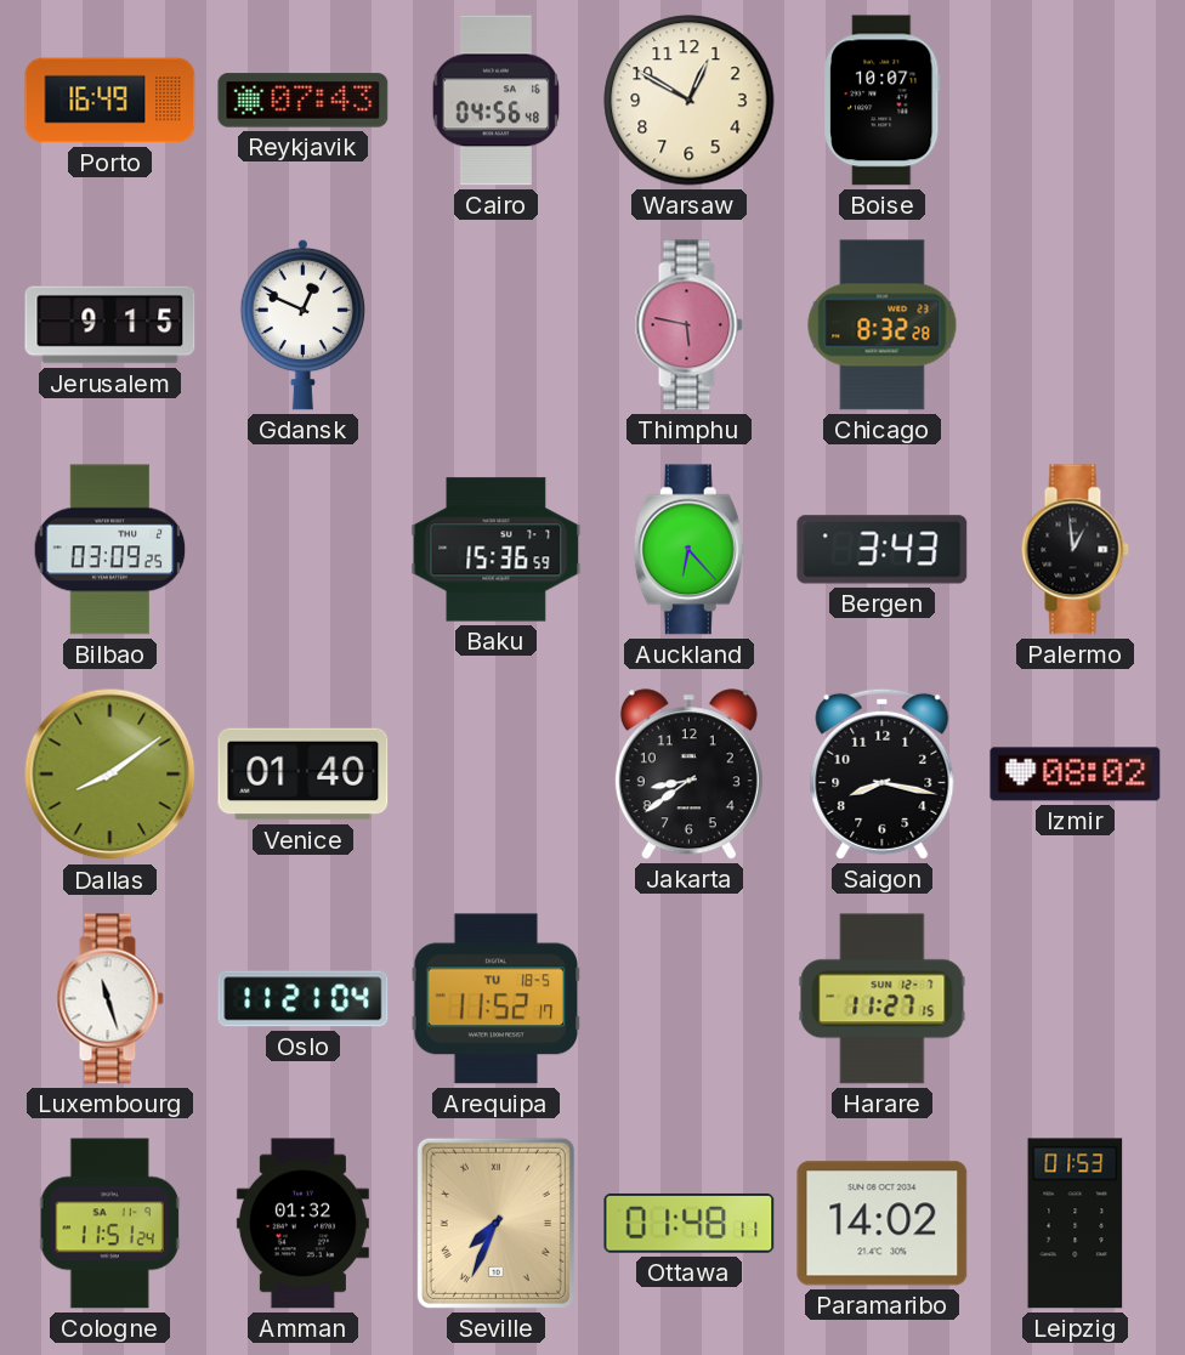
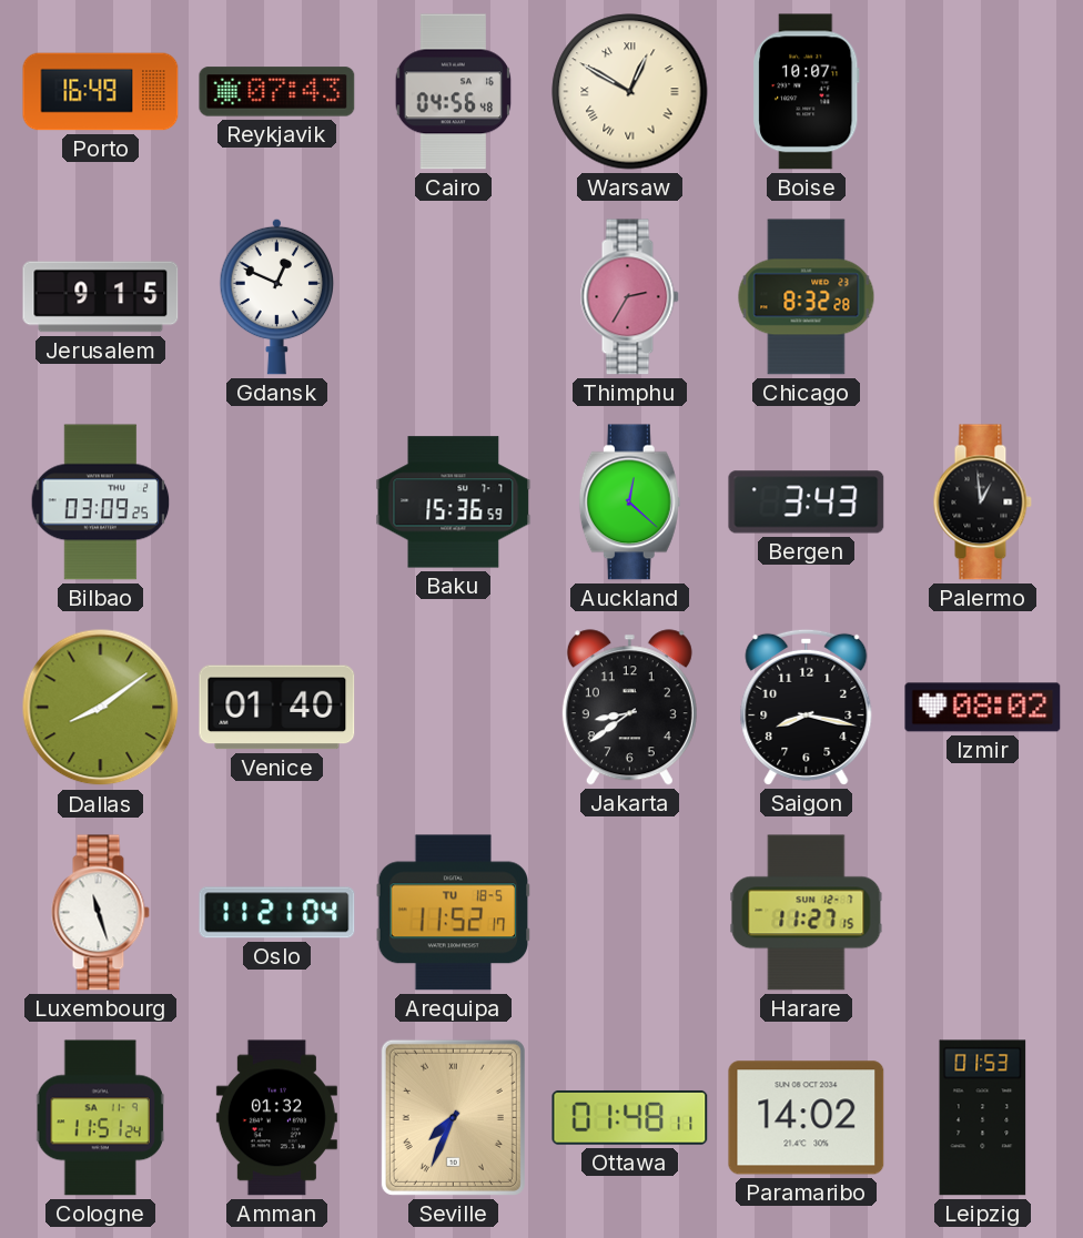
Warsaw numerals: Arabic -> Roman (630, 92)
Thimphu: 5:47 -> 2:35 (629, 297)
Auckland: 6:23 -> 12:22 (629, 503)
